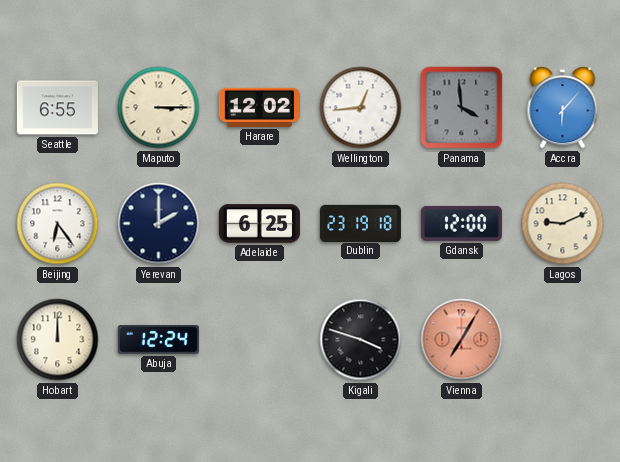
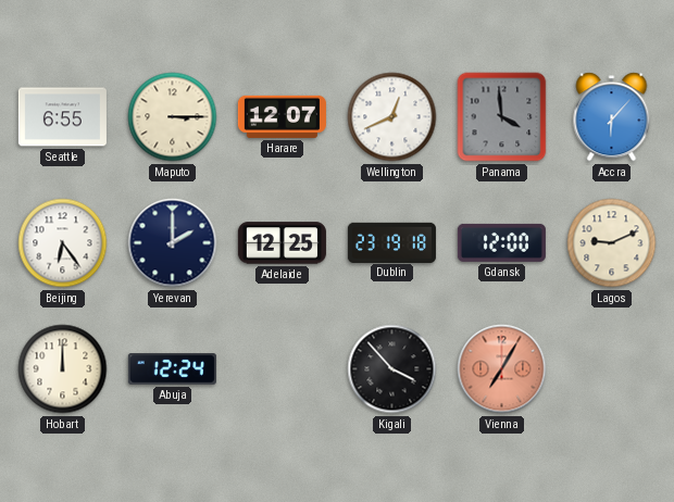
Harare: 12:02 -> 12:07 (282, 116)
Wellington: 12:44 -> 12:41 (392, 117)
Adelaide: 6:25 -> 12:25 (282, 243)
Kigali: 3:48 -> 3:53 (392, 369)
